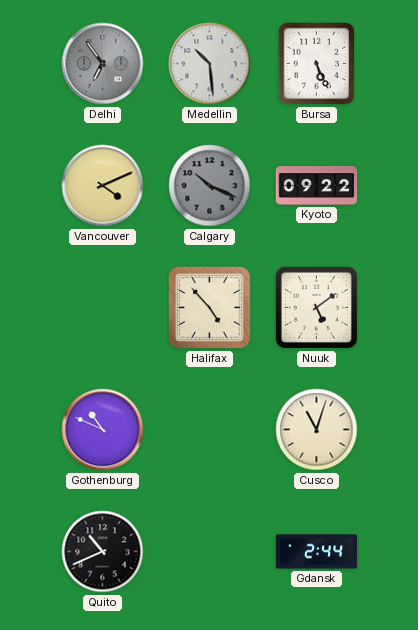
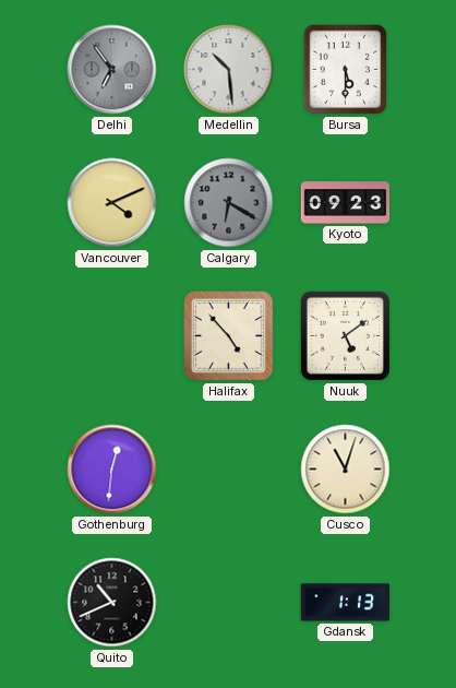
Bursa: 5:26 -> 5:30 (346, 70)
Calgary: 10:19 -> 6:20 (229, 203)
Kyoto: 09:22 -> 09:23 (346, 203)
Gothenburg: 10:49 -> 12:31 (112, 470)
Gdansk: 2:44 -> 1:13 (346, 603)
